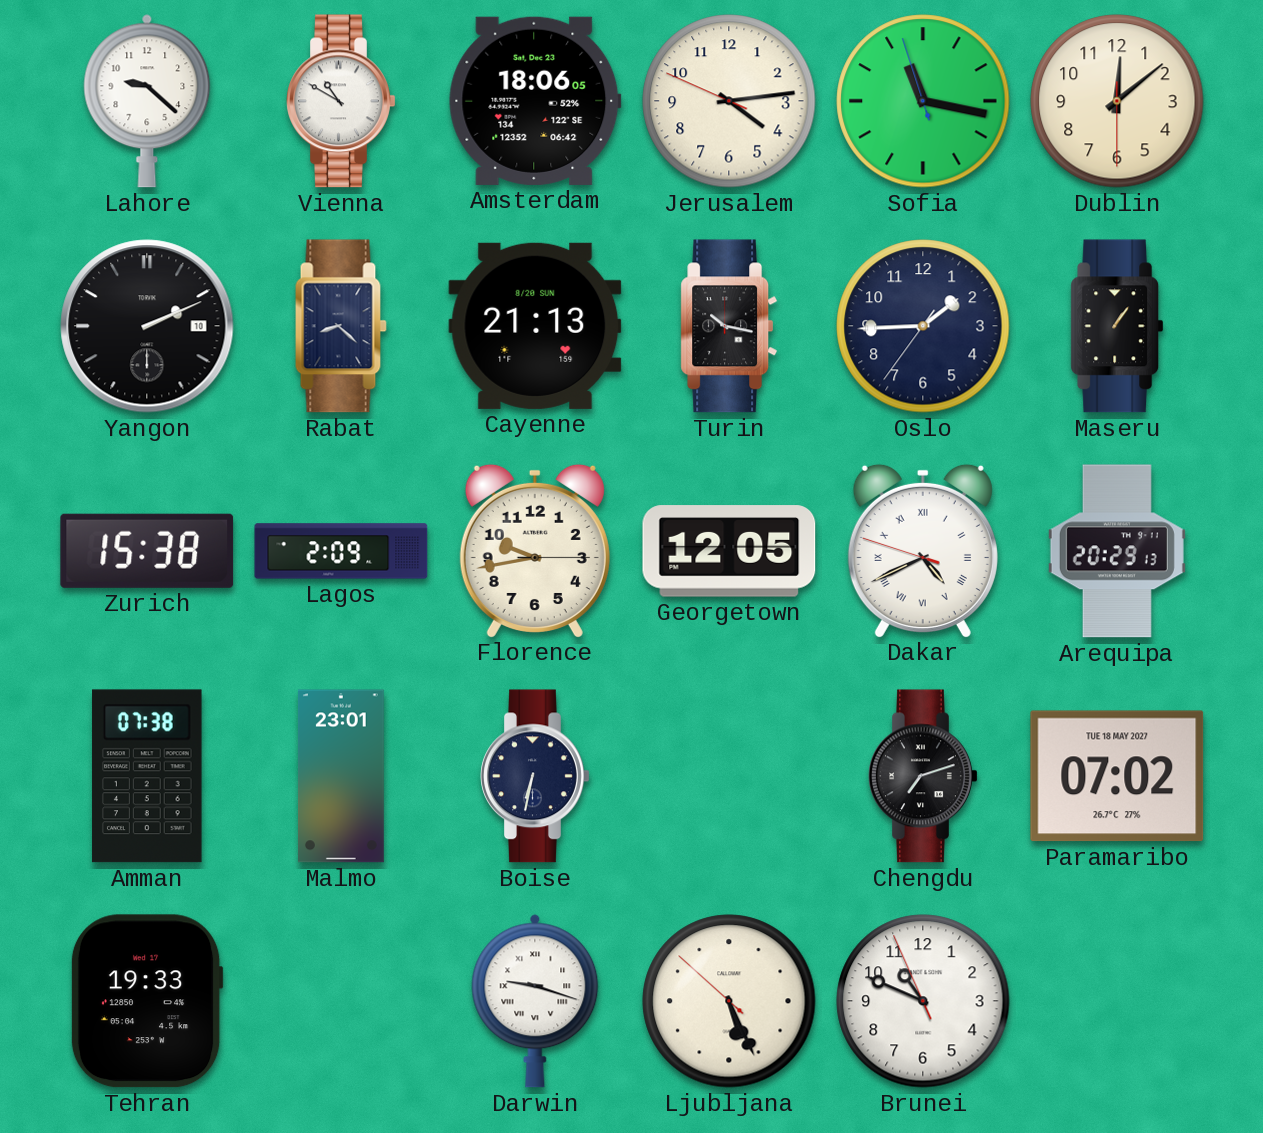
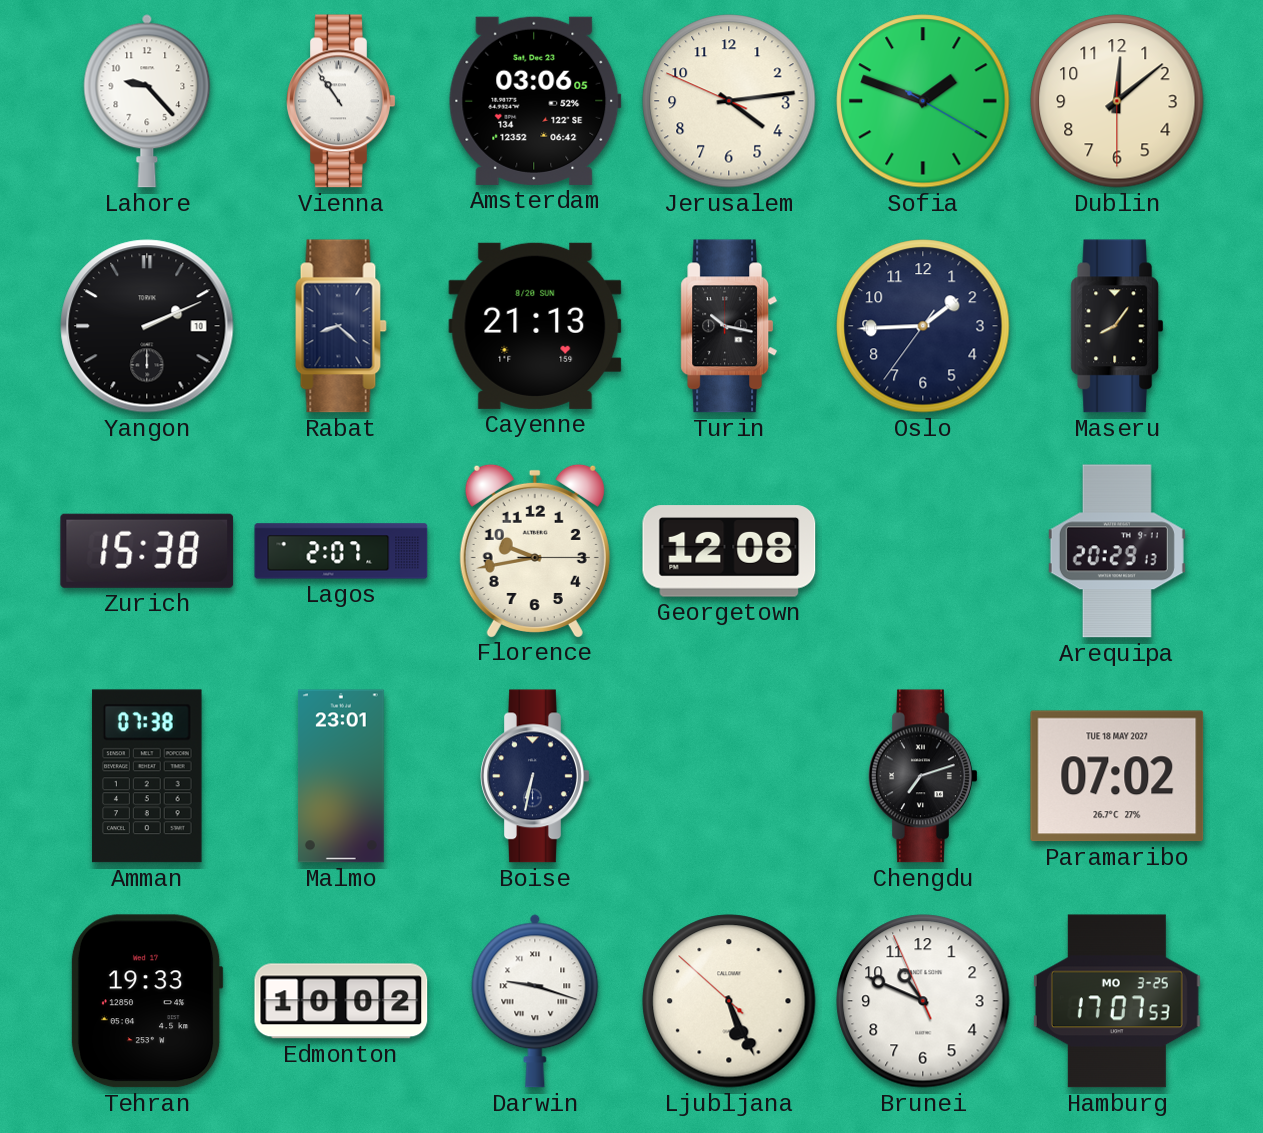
Lahore: 9:22 -> 9:23 (147, 101)
Vienna: 10:50 -> 10:54 (341, 101)
Amsterdam: 18:06 -> 03:06 (535, 101)
Sofia: 11:16 -> 1:48 (923, 101)
Maseru: 1:06 -> 8:06 (1117, 326)
Lagos: 2:09 -> 2:07 (341, 551)
Georgetown: 12:05 -> 12:08 (729, 551)
Dakar: 4:40 -> none (923, 550)
Edmonton: none -> 10:02 (341, 1001)
Hamburg: none -> 17:07 (1117, 1001)
